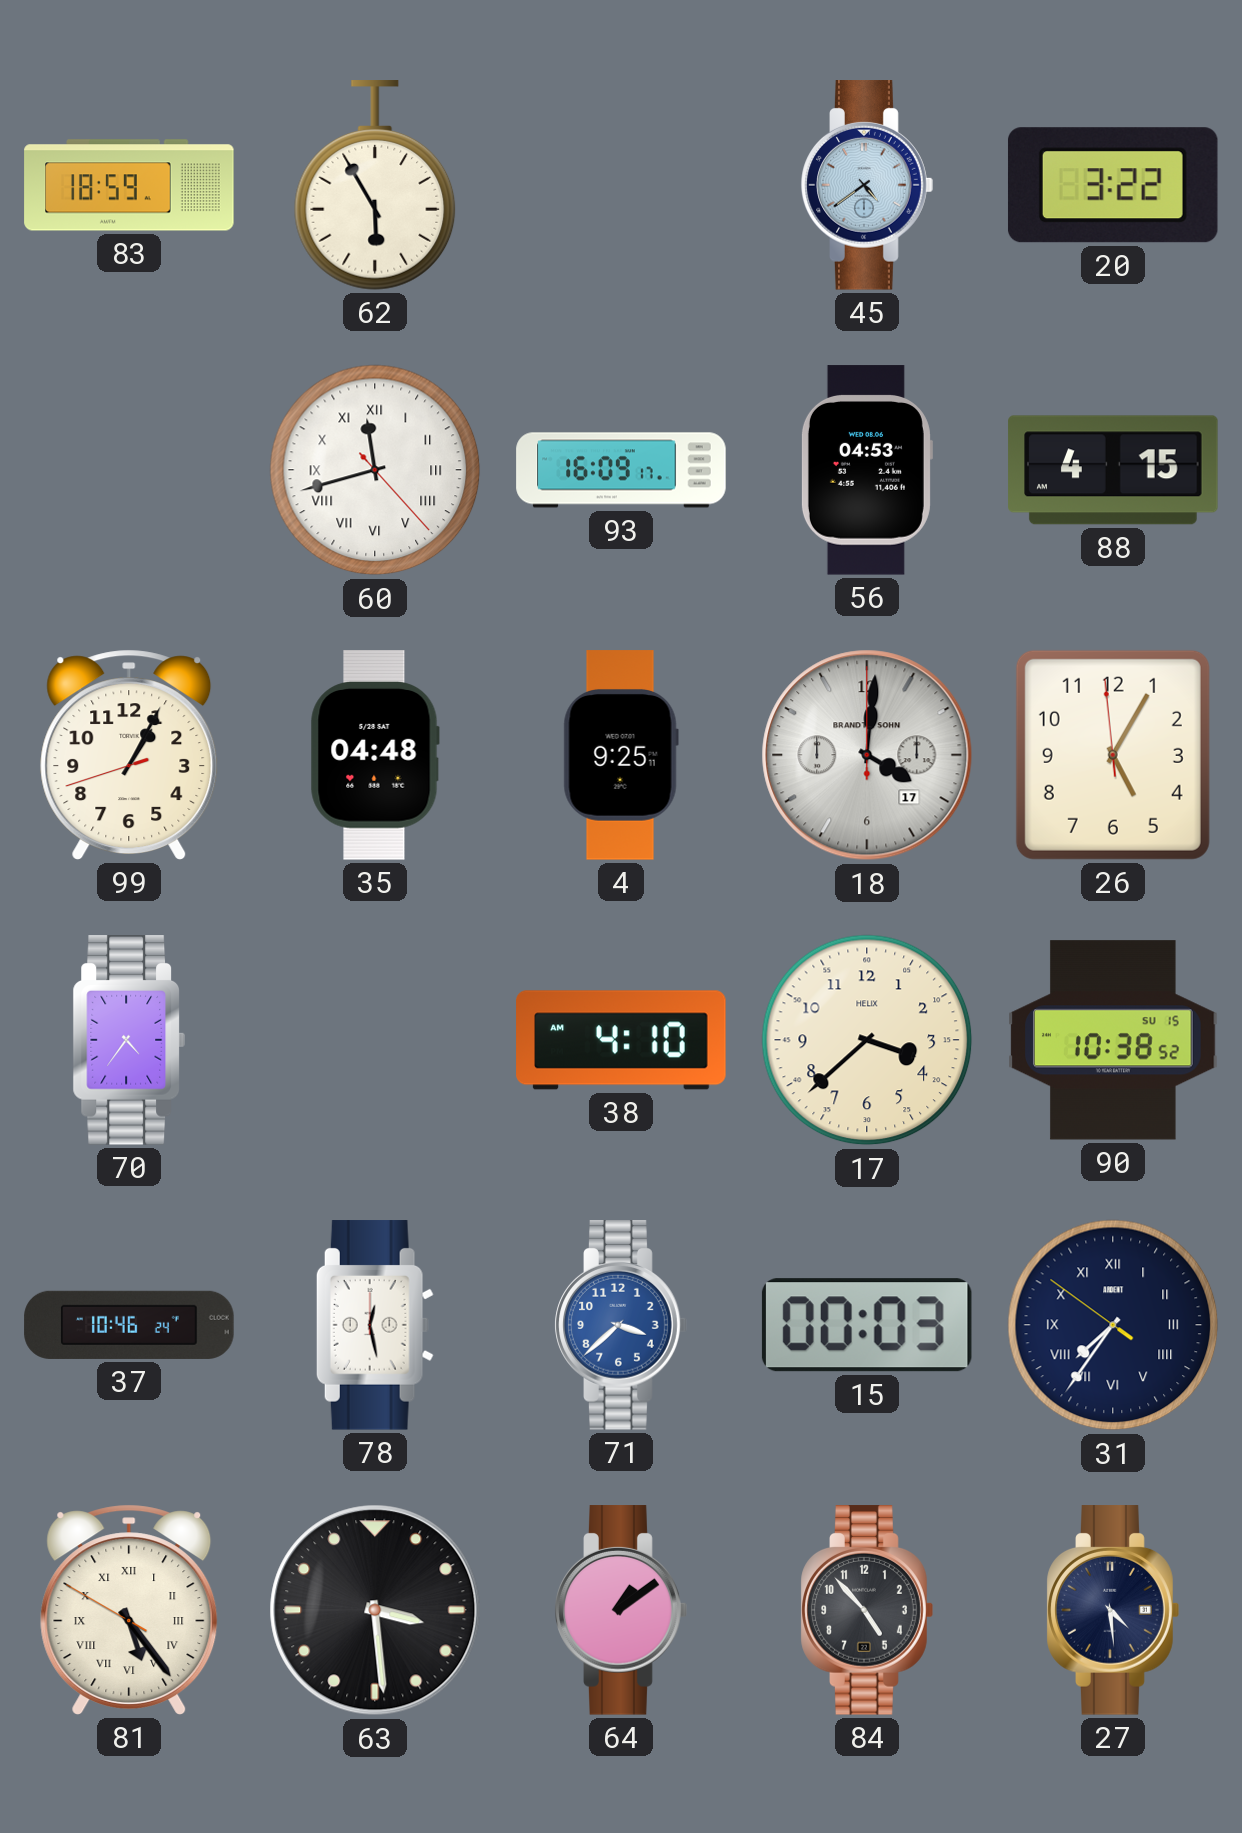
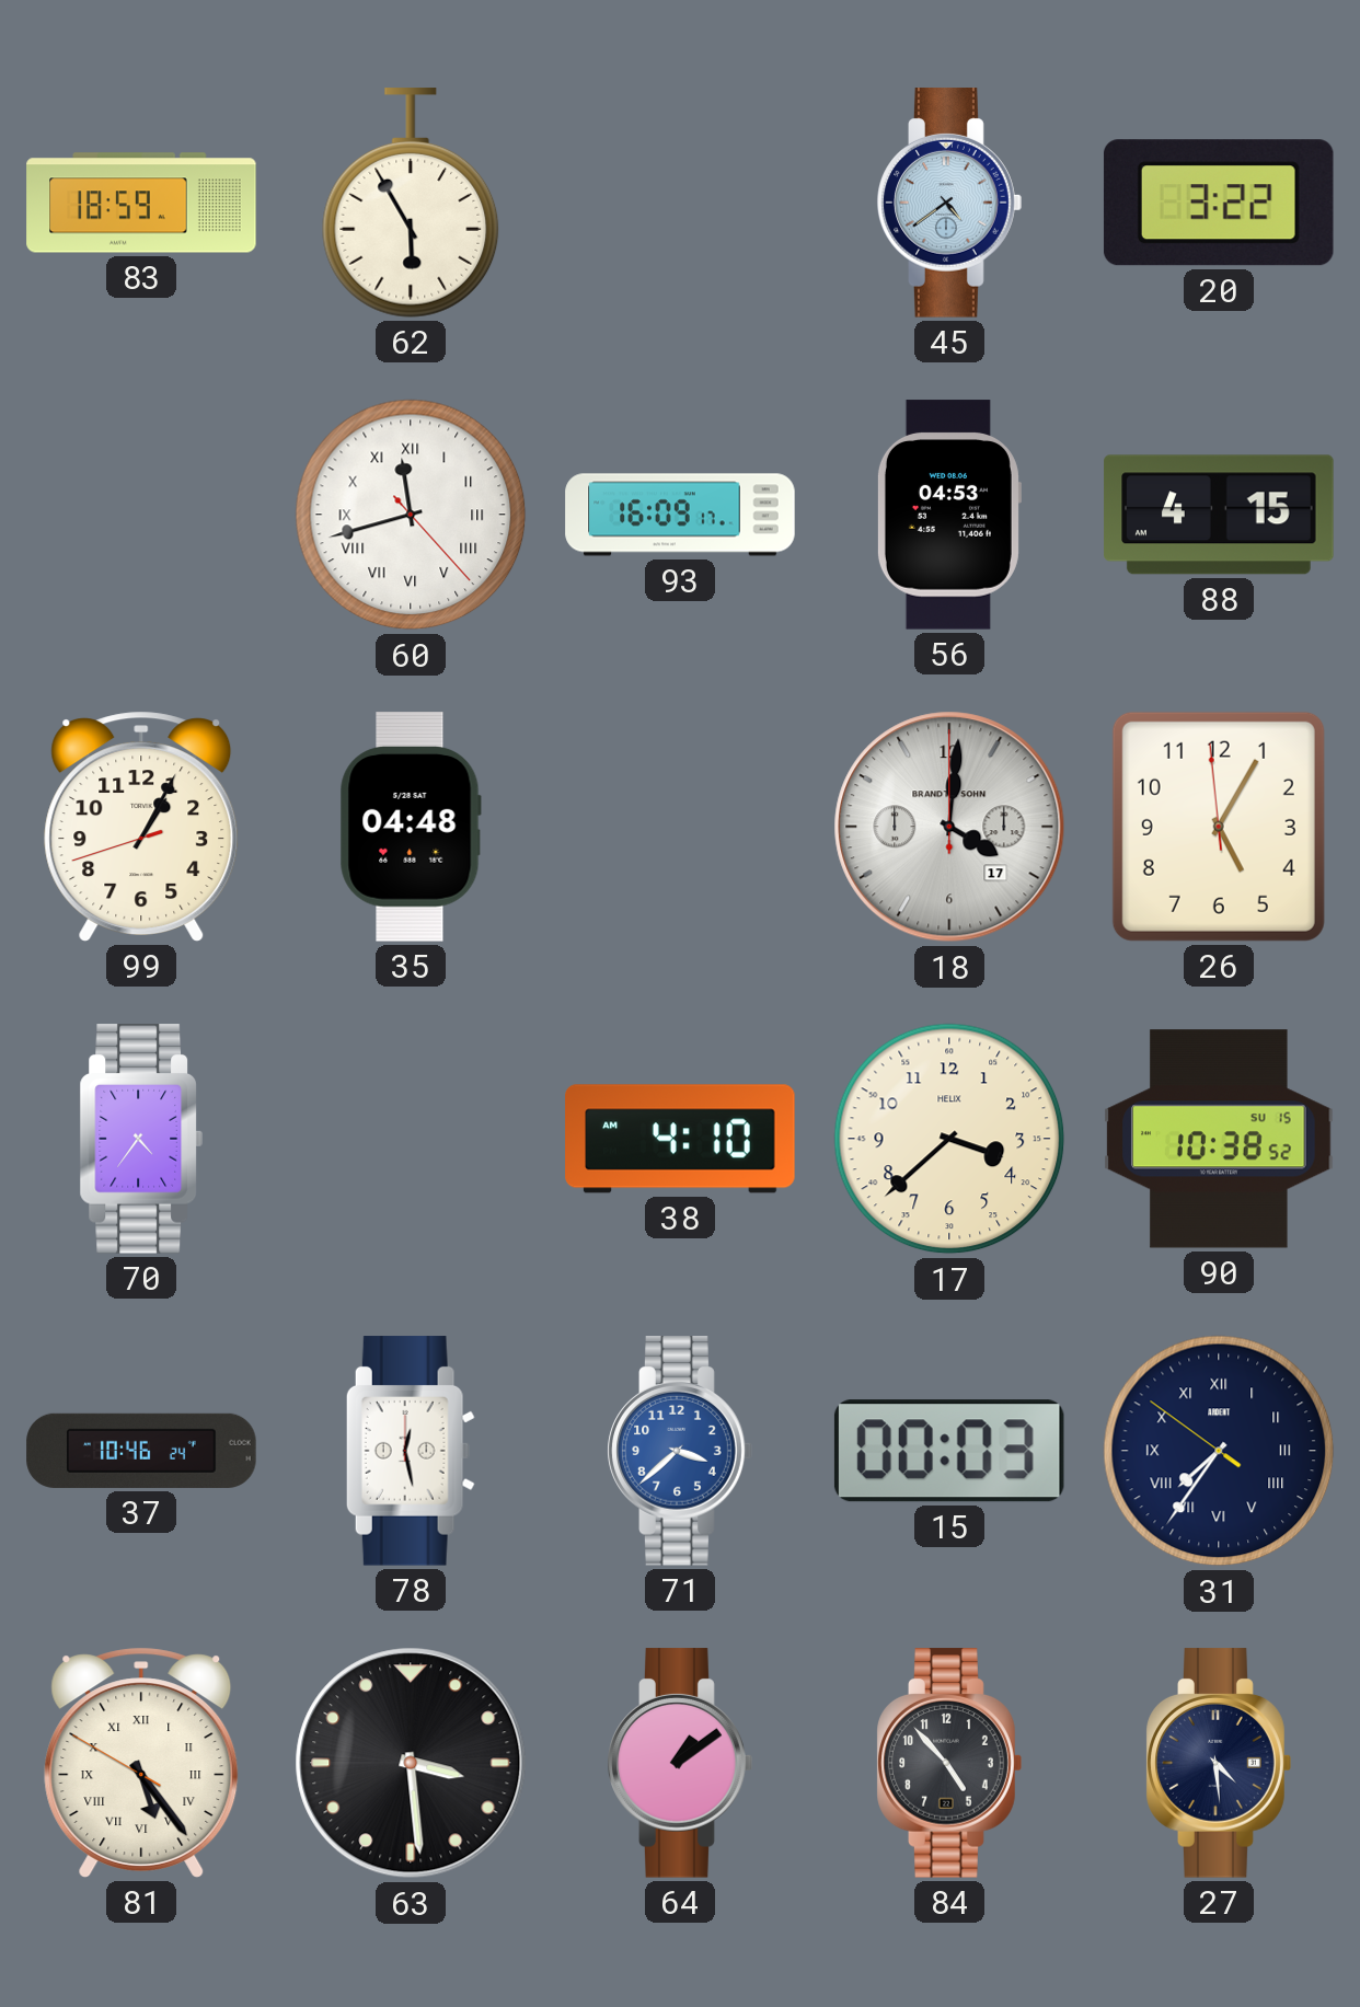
4: 9:25 -> none (621, 755)
